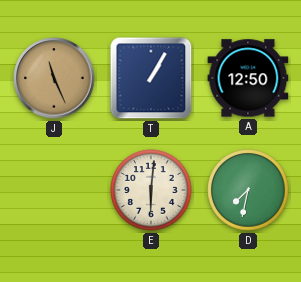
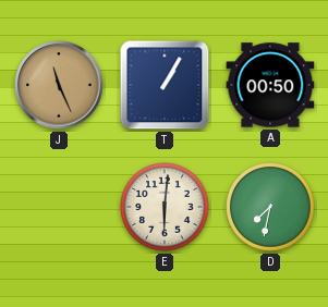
A: 12:50 -> 00:50 (270, 85)
